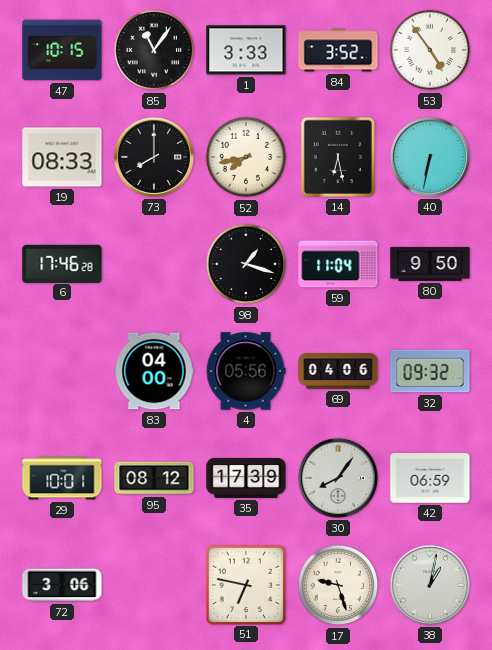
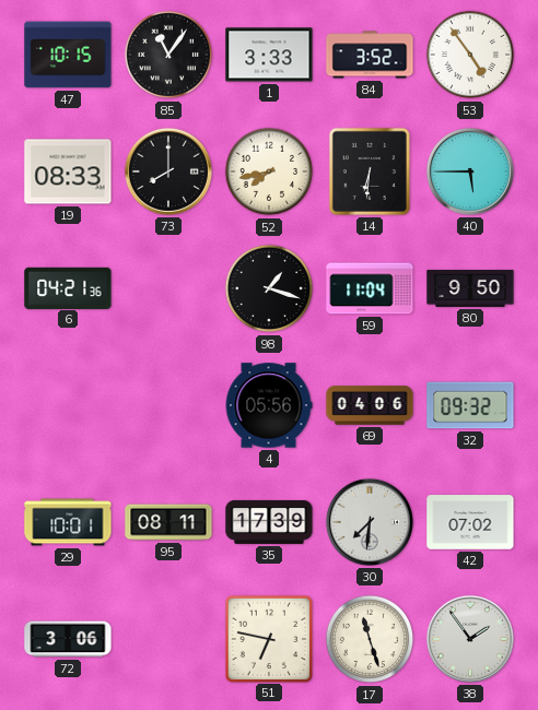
14: 6:28 -> 6:31 (370, 171)
40: 6:32 -> 5:45 (470, 171)
6: 17:46 -> 04:21 (68, 287)
83: 04:00 -> none (154, 371)
95: 08:12 -> 08:11 (168, 522)
30: 8:06 -> 7:31 (370, 522)
42: 06:59 -> 07:02 (470, 522)
17: 9:27 -> 11:27 (370, 639)
38: 1:02 -> 1:54 (470, 639)
